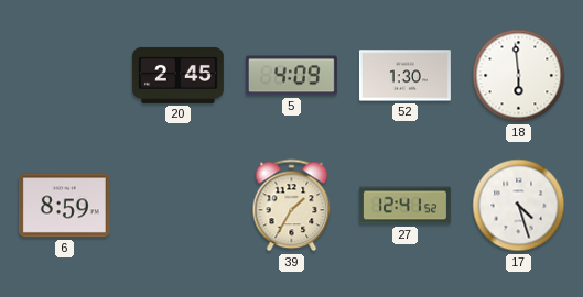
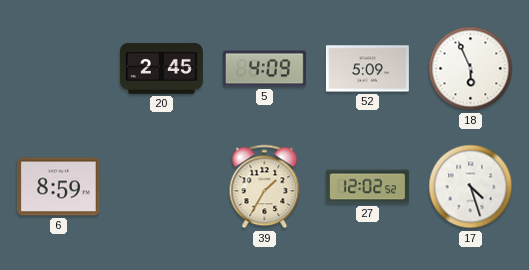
52: 1:30 -> 5:09 (367, 69)
18: 5:59 -> 5:56 (471, 69)
27: 12:41 -> 12:02 (367, 187)
